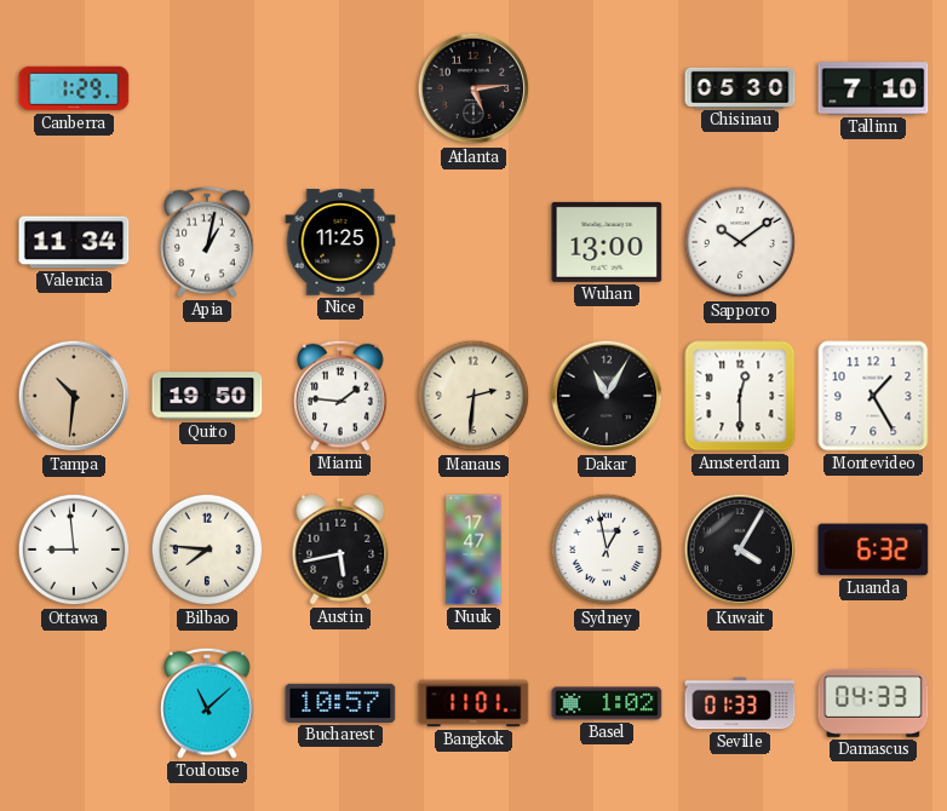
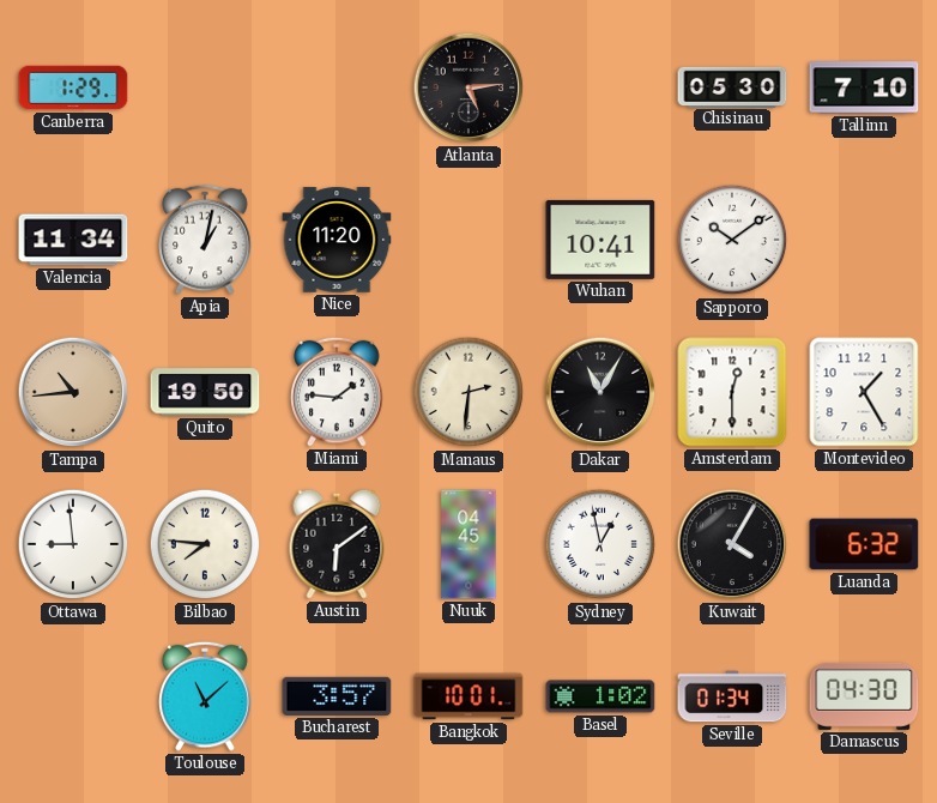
Nice: 11:25 -> 11:20 (337, 240)
Wuhan: 13:00 -> 10:41 (600, 240)
Tampa: 10:31 -> 10:44 (73, 392)
Austin: 5:43 -> 6:09 (337, 544)
Nuuk: 17:47 -> 04:45 (468, 544)
Bucharest: 10:57 -> 3:57 (337, 696)
Bangkok: 11:01 -> 10:01 (468, 696)
Seville: 01:33 -> 01:34 (732, 696)
Damascus: 04:33 -> 04:30 (864, 696)
